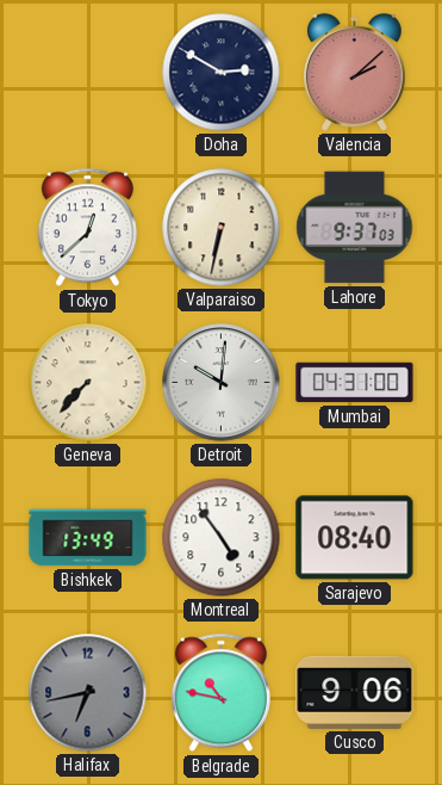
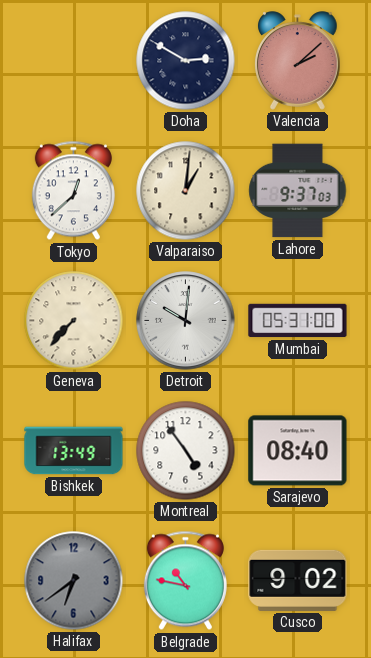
Valparaiso: 6:32 -> 1:01 (186, 191)
Mumbai: 04:31 -> 05:31 (298, 321)
Halifax: 6:43 -> 6:39 (74, 581)
Cusco: 9:06 -> 9:02 (298, 580)
